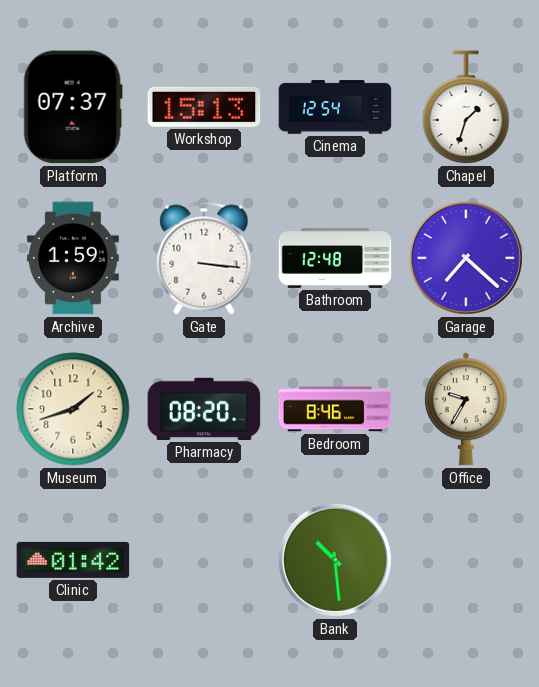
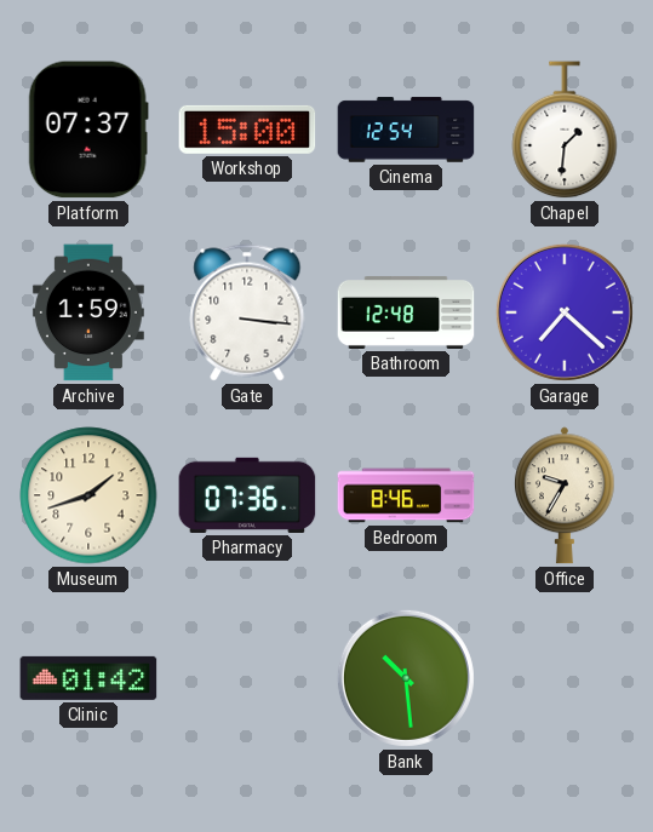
Workshop: 15:13 -> 15:00 (247, 130)
Chapel: 1:33 -> 1:31 (565, 131)
Pharmacy: 08:20 -> 07:36 (247, 495)
